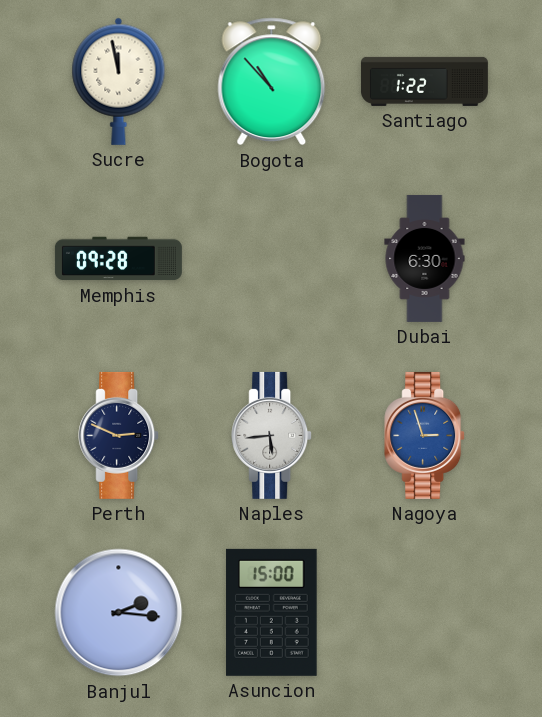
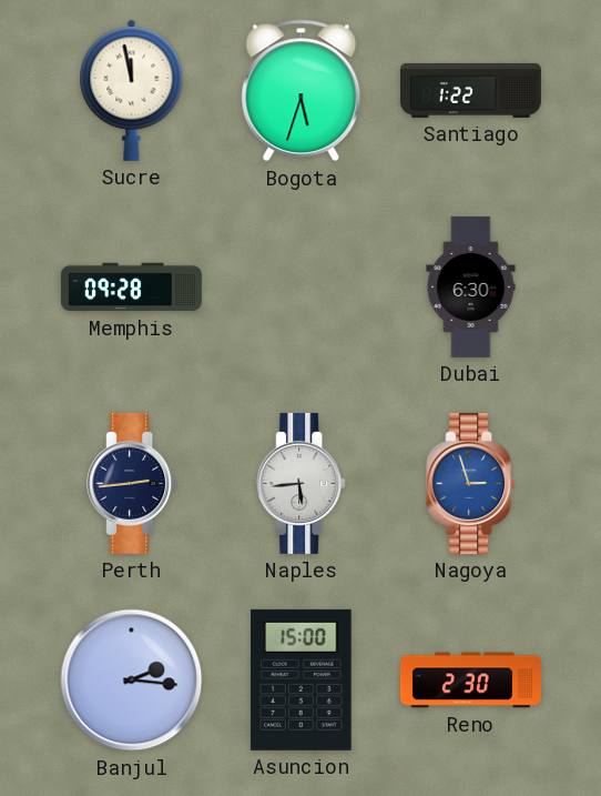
Bogota: 10:53 -> 5:33 (302, 91)
Perth: 2:49 -> 2:44 (132, 483)
Reno: none -> 2:30 (470, 681)
